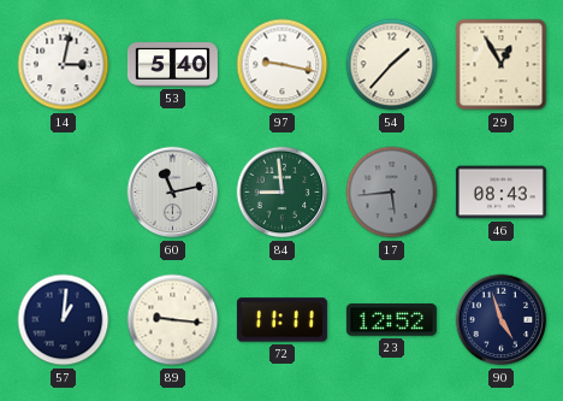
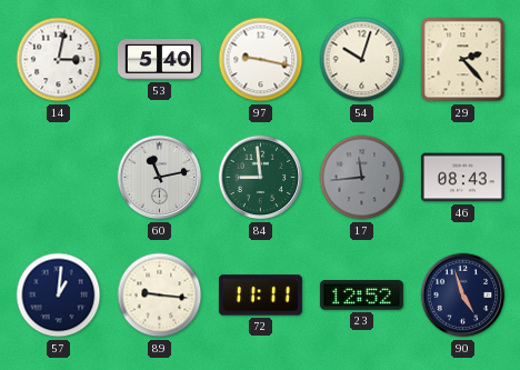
54: 1:37 -> 10:03 (362, 60)
29: 12:55 -> 2:23 (463, 60)
17: 5:44 -> 11:44 (362, 178)
